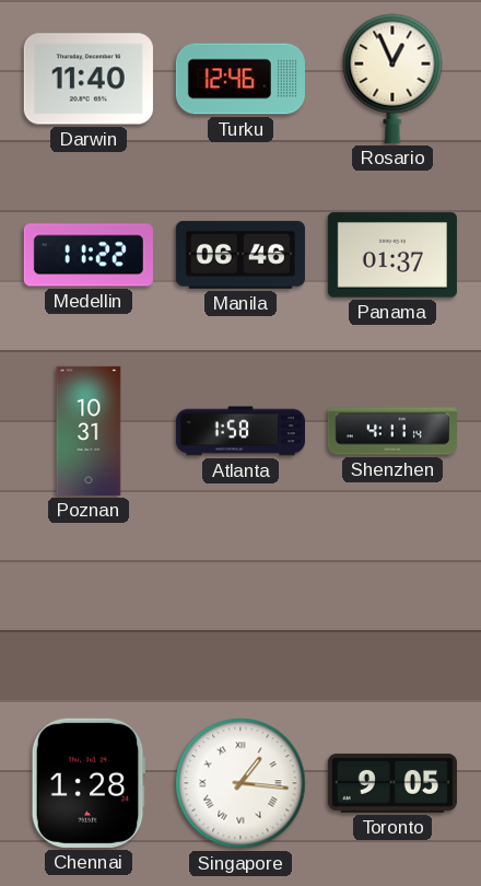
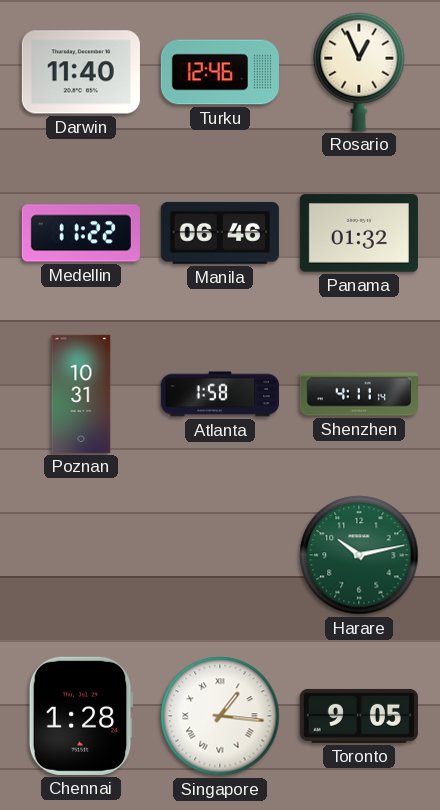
Panama: 01:37 -> 01:32 (359, 233)
Harare: none -> 10:13 (359, 555)
